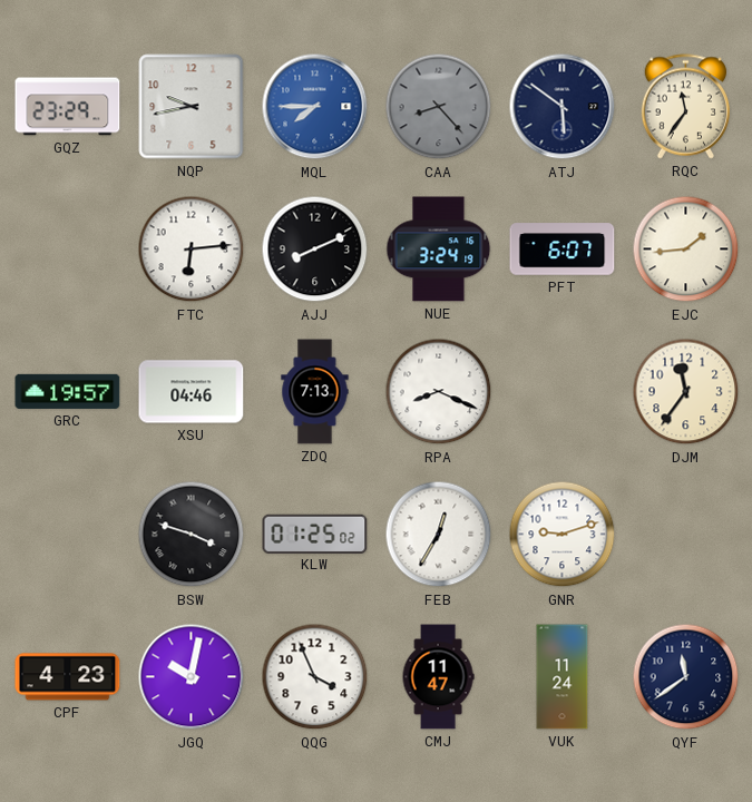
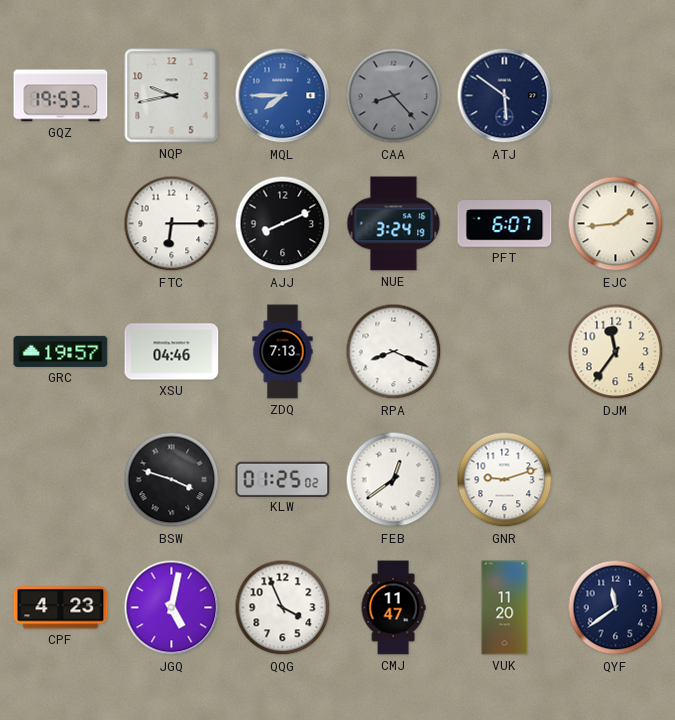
GQZ: 23:29 -> 19:53 (61, 96)
RQC: 11:36 -> none (685, 107)
FTC: 6:14 -> 6:15 (172, 224)
FEB: 12:35 -> 12:39 (394, 480)
JGQ: 10:02 -> 5:02 (172, 608)
VUK: 11:24 -> 11:20 (505, 608)
